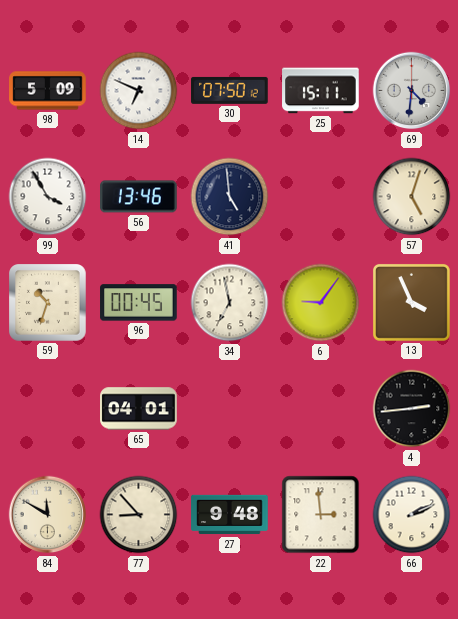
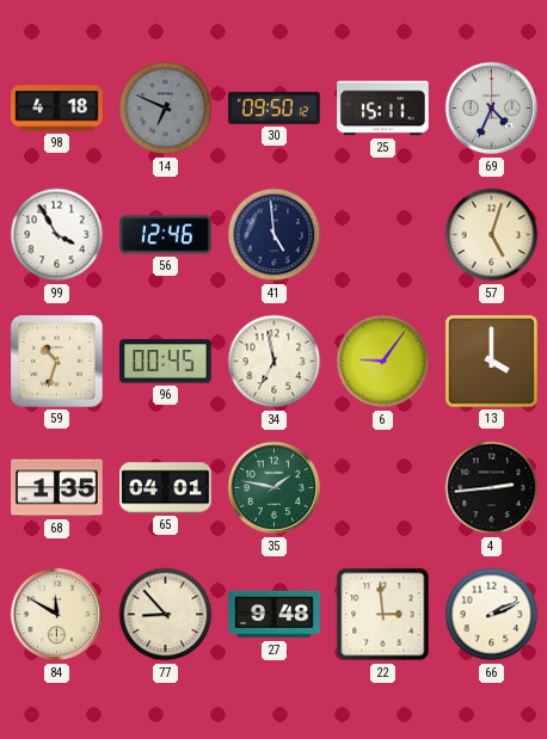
98: 5:09 -> 4:18 (57, 109)
14 dial: white -> grey (166, 109)
30: 07:50 -> 09:50 (275, 107)
69: 4:31 -> 4:34 (492, 109)
56: 13:46 -> 12:46 (166, 235)
13: 3:56 -> 4:00 (491, 361)
68: none -> 1:35 (57, 488)
35: none -> 1:47 (275, 488)
